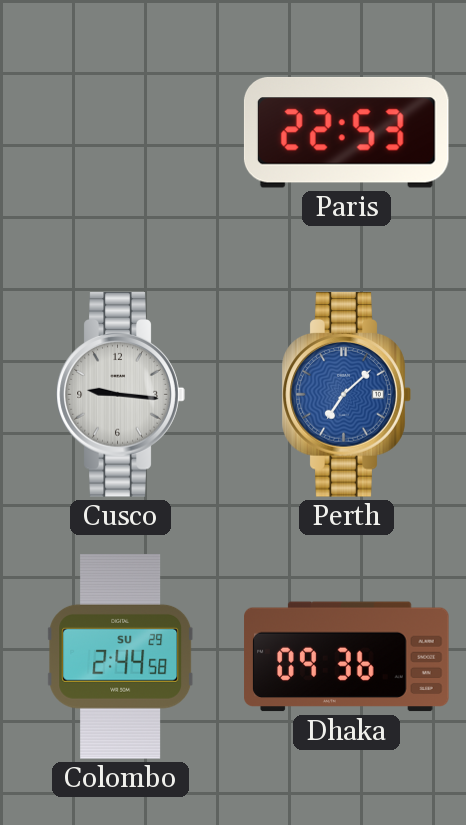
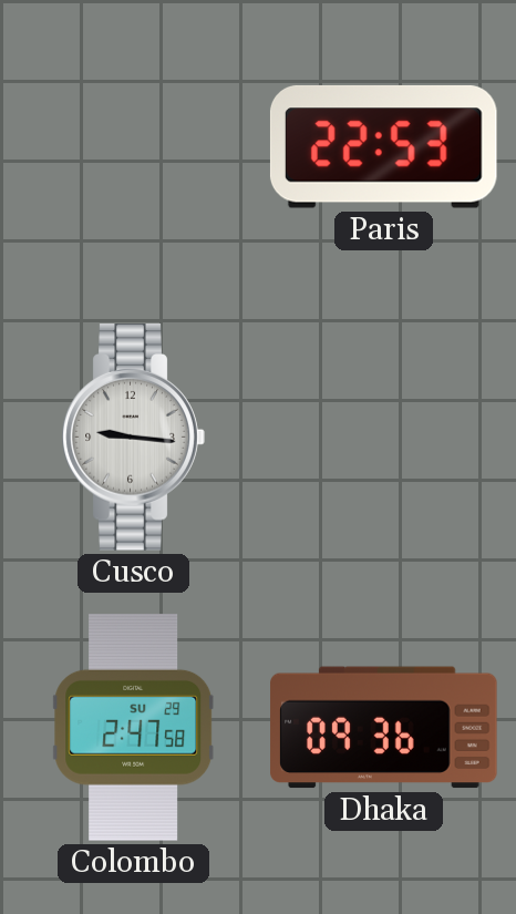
Perth: 7:08 -> none (346, 395)
Colombo: 2:44 -> 2:47 (134, 728)
